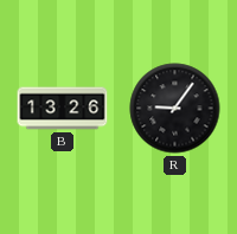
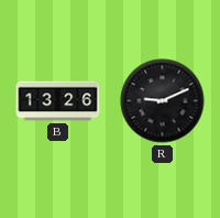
R: 9:06 -> 9:11 (163, 101)
